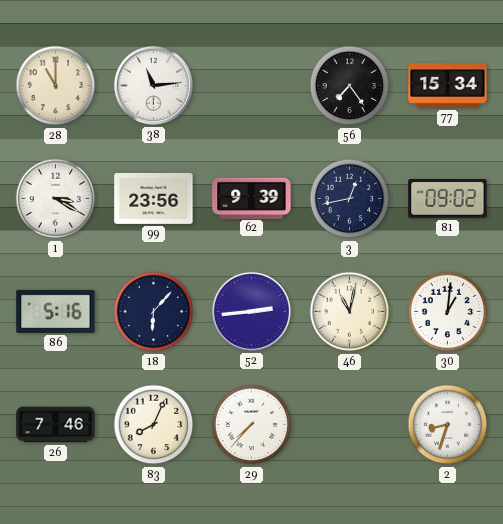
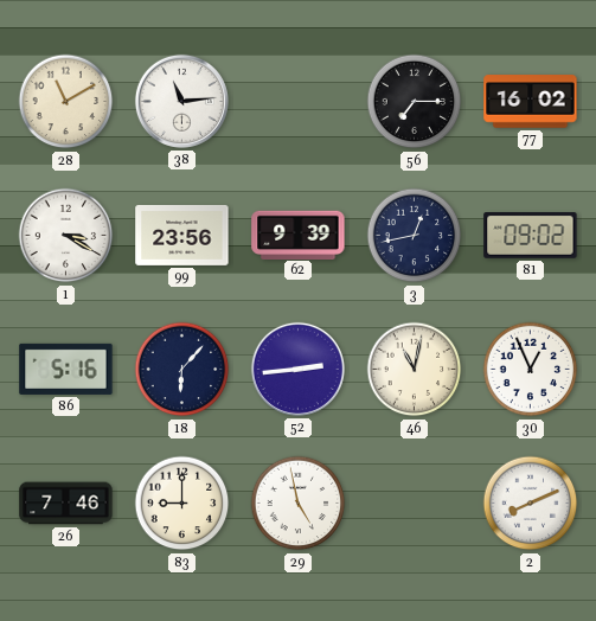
28: 11:00 -> 11:10 (66, 102)
56: 7:24 -> 7:15 (415, 102)
77: 15:34 -> 16:02 (531, 102)
30: 1:01 -> 12:56 (531, 370)
83: 8:04 -> 9:00 (182, 504)
29: 7:37 -> 4:58 (299, 504)
2: 8:33 -> 8:11 (531, 504)
